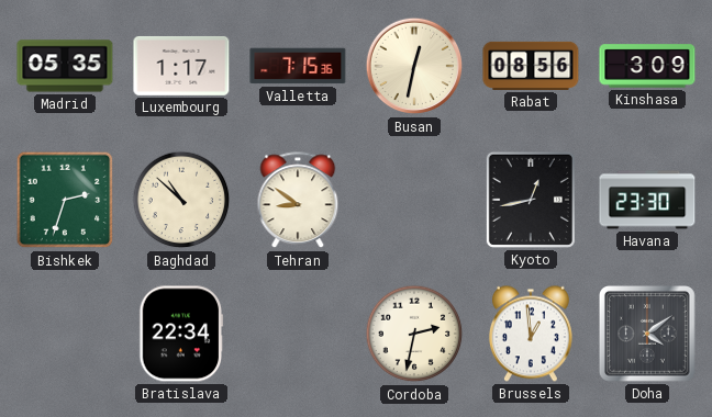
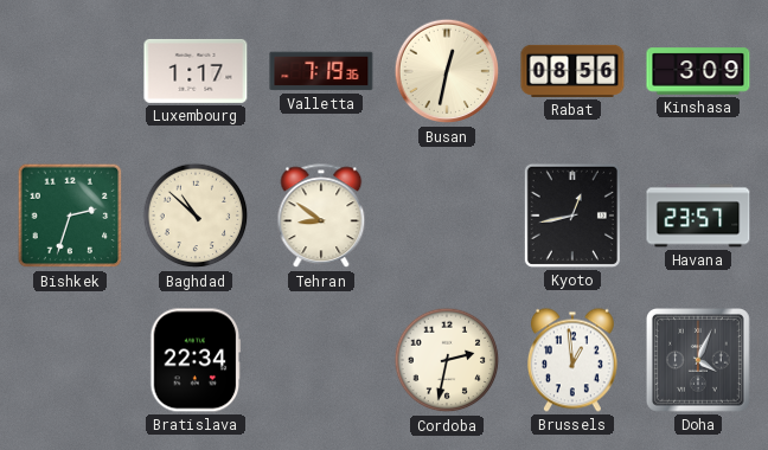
Madrid: 05:35 -> none (65, 66)
Valletta: 7:15 -> 7:19 (321, 71)
Havana: 23:30 -> 23:57 (698, 216)
Doha: 4:09 -> 4:04 (699, 361)
